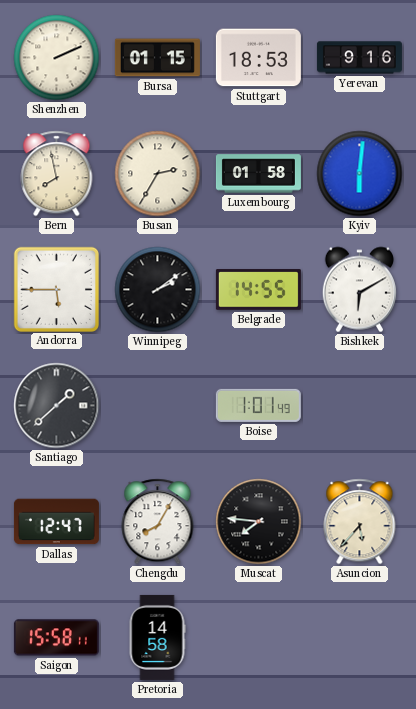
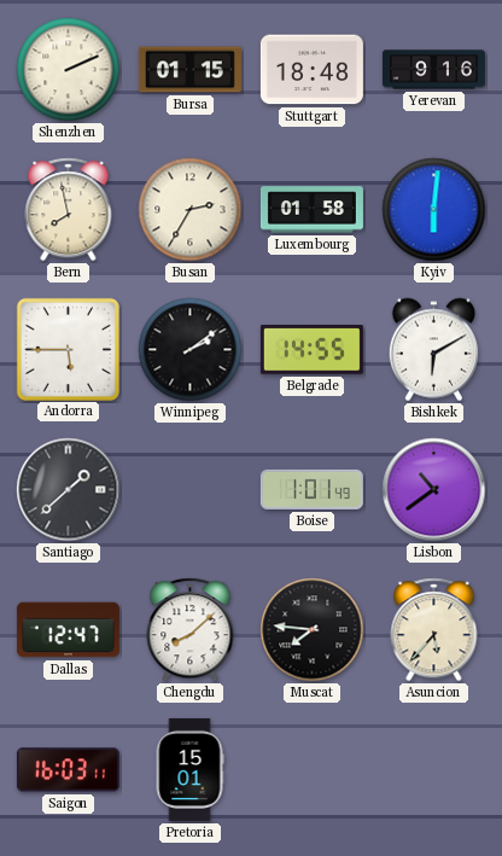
Stuttgart: 18:53 -> 18:48 (311, 70)
Lisbon: none -> 10:39 (434, 490)
Chengdu: 8:05 -> 8:08 (191, 630)
Saigon: 15:58 -> 16:03 (68, 770)
Pretoria: 14:58 -> 15:01 (189, 769)
